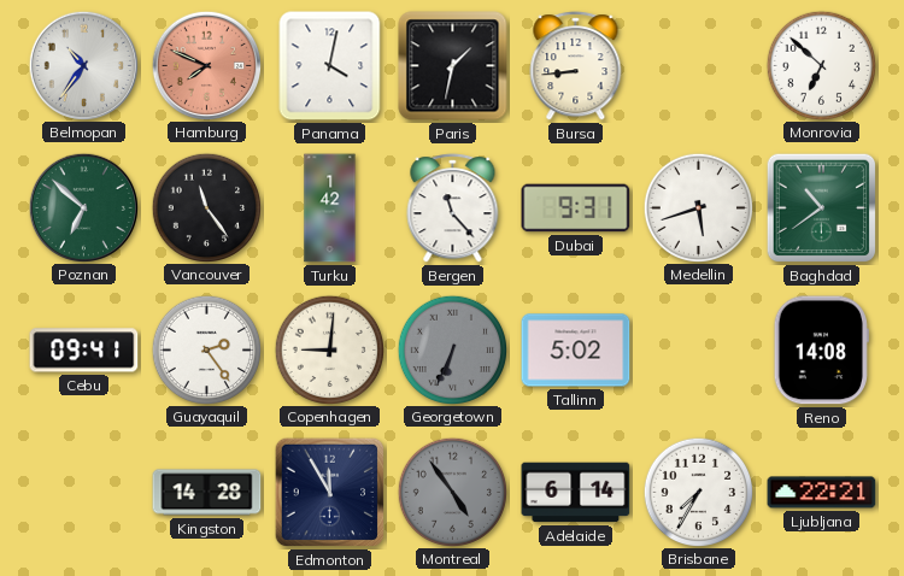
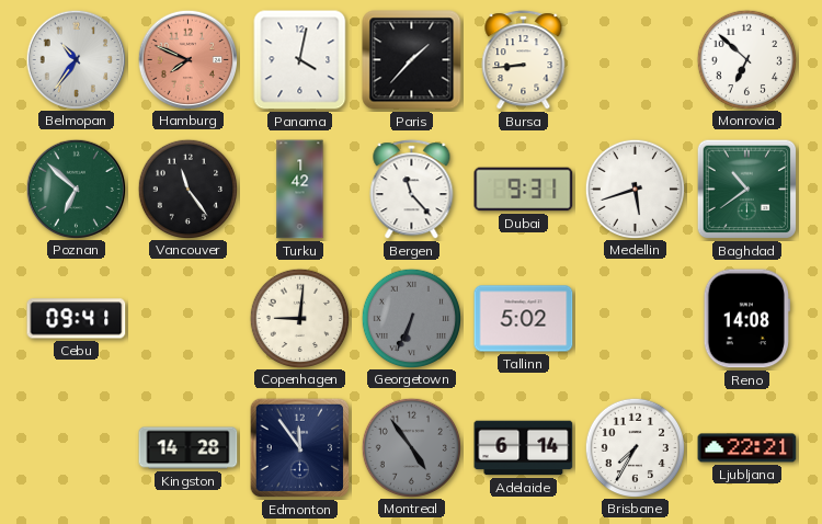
Paris: 1:32 -> 1:37 (412, 60)
Guayaquil: 2:24 -> none (206, 349)
Edmonton: 11:55 -> 11:54 (300, 448)
